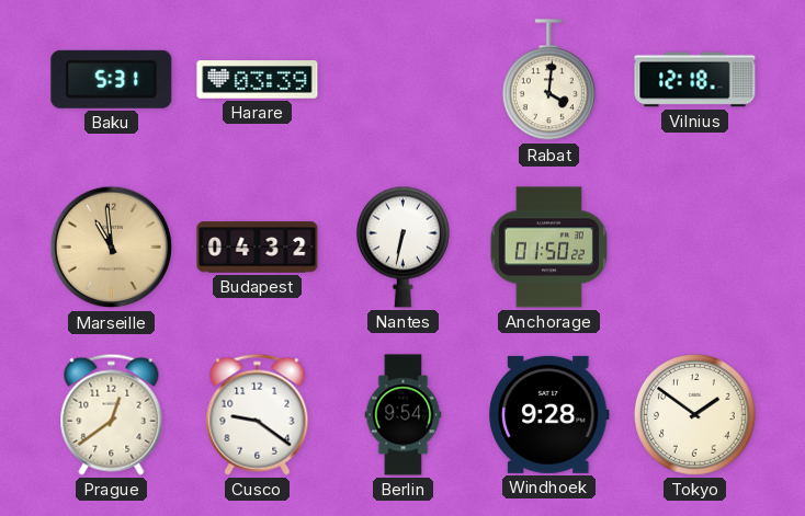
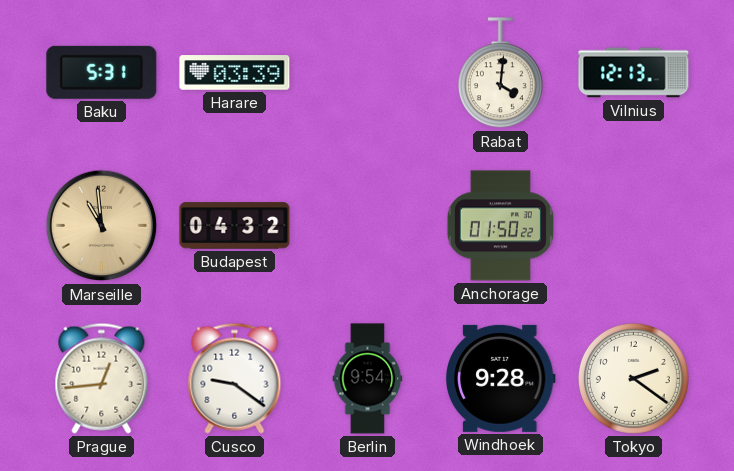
Vilnius: 12:18 -> 12:13 (634, 73)
Nantes: 6:32 -> none (402, 246)
Prague: 12:39 -> 12:44 (102, 378)
Tokyo: 1:51 -> 2:21 (633, 378)
